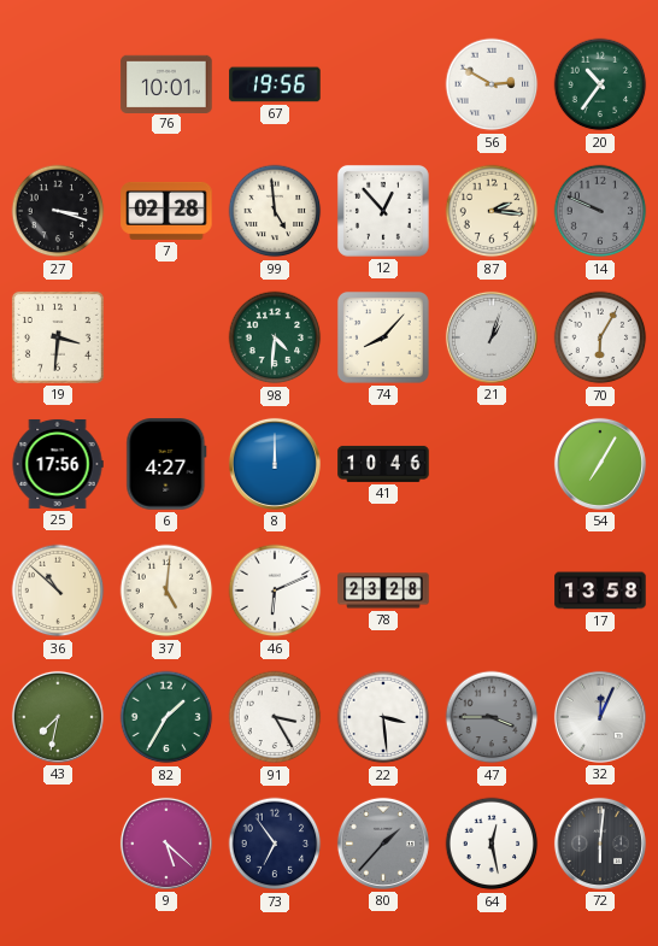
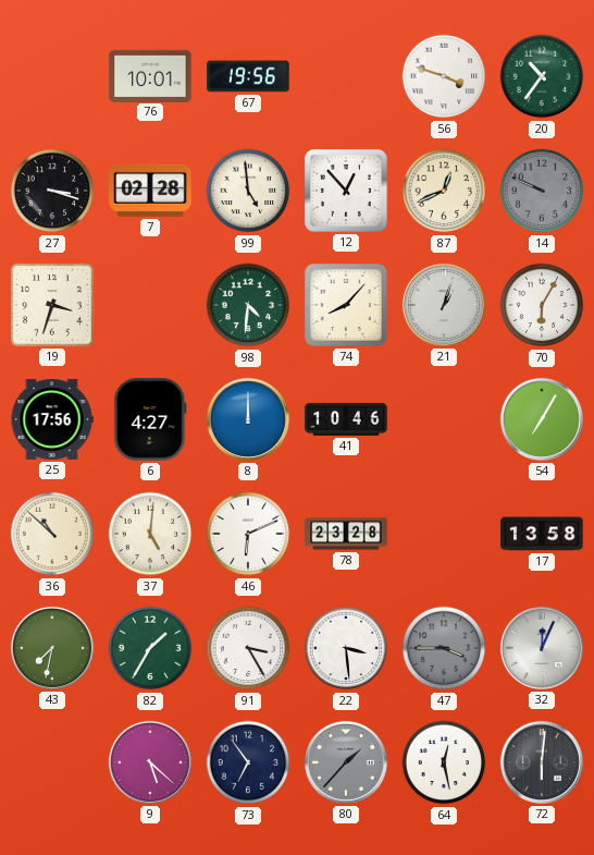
56: 2:50 -> 3:48 (444, 76)
87: 2:16 -> 12:41 (444, 191)
19: 3:31 -> 3:33 (52, 305)
